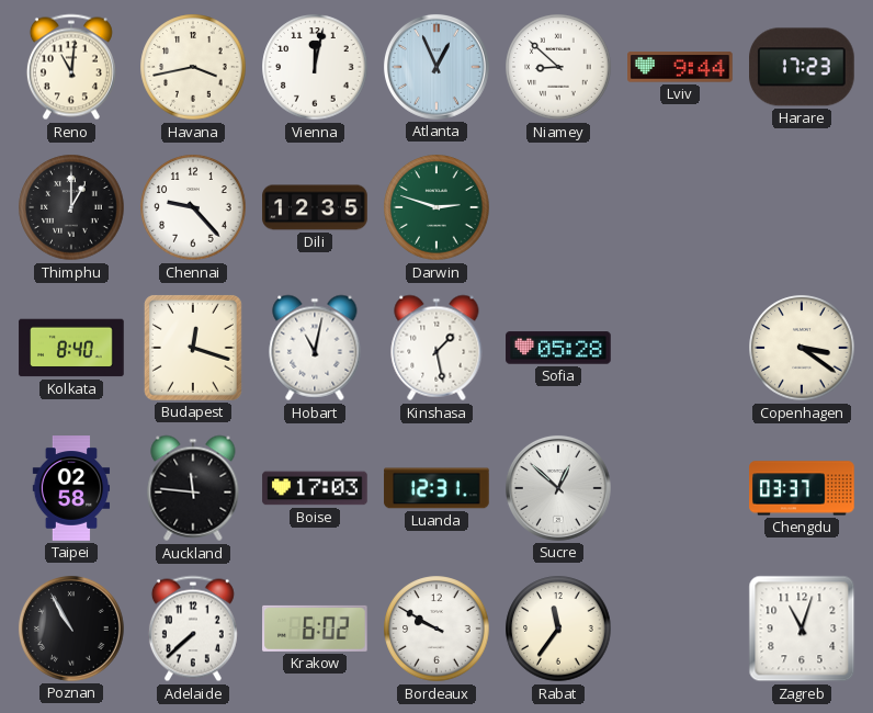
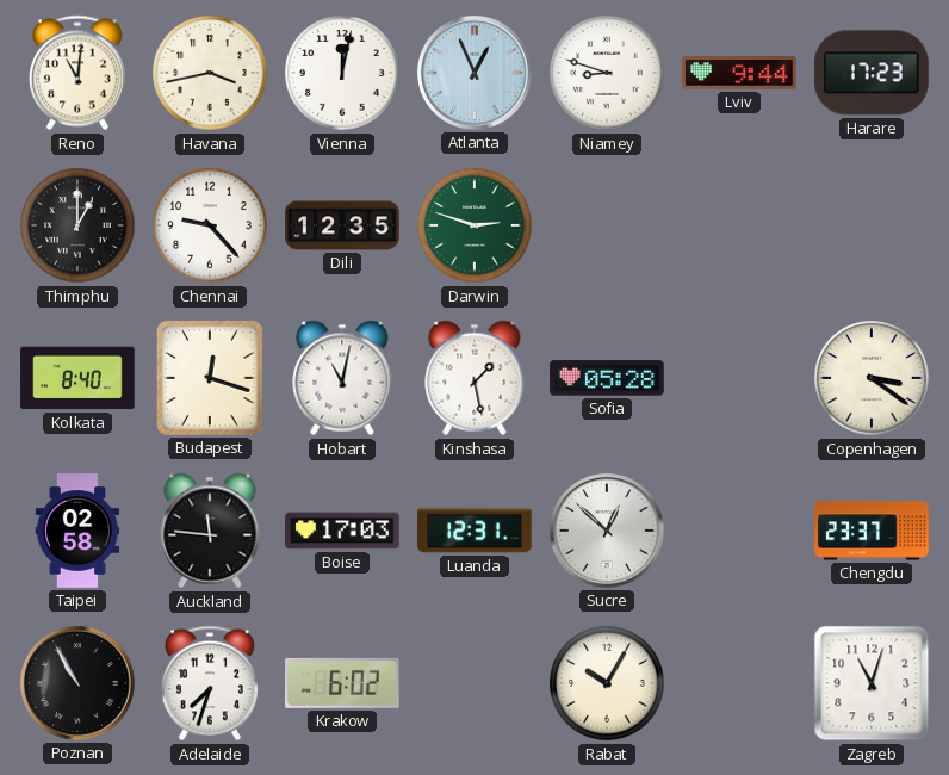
Niamey: 8:52 -> 8:48 (607, 73)
Chengdu: 03:37 -> 23:37 (872, 531)
Adelaide: 7:38 -> 7:33 (210, 683)
Bordeaux: 9:50 -> none (436, 629)
Rabat: 11:36 -> 10:05 (607, 683)
